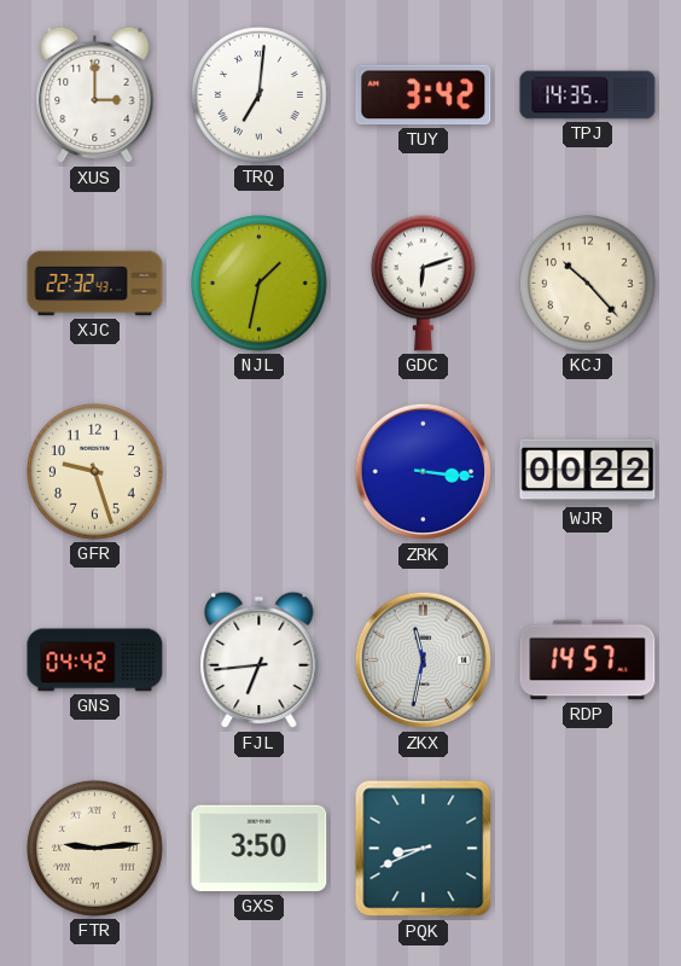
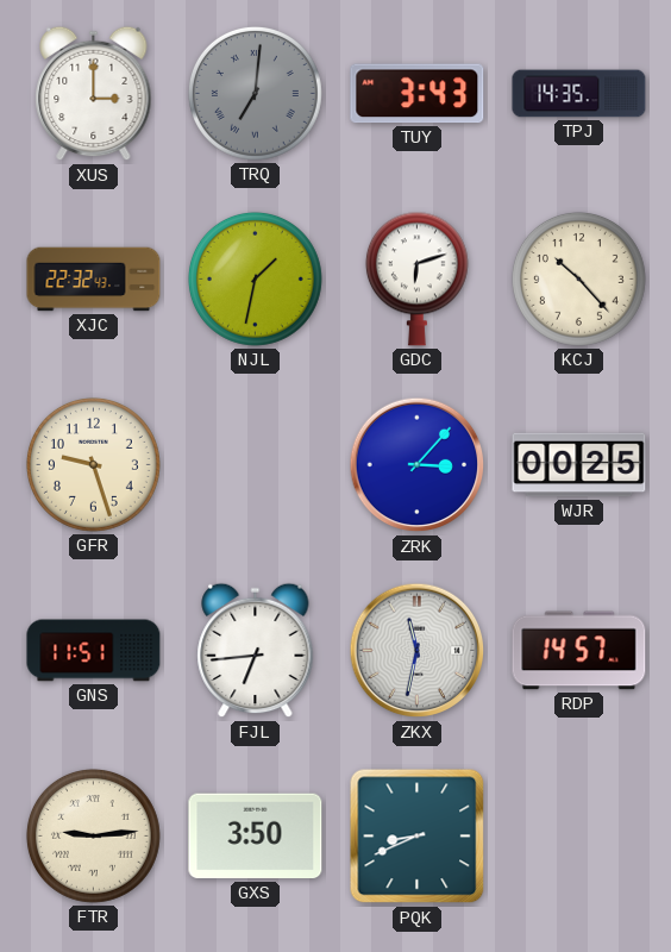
TRQ dial: white -> grey (255, 93)
TUY: 3:42 -> 3:43 (418, 94)
ZRK: 3:16 -> 3:07 (418, 465)
WJR: 00:22 -> 00:25 (579, 465)
GNS: 04:42 -> 11:51 (94, 651)
